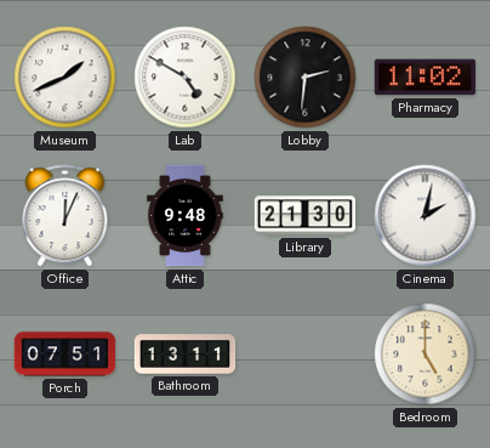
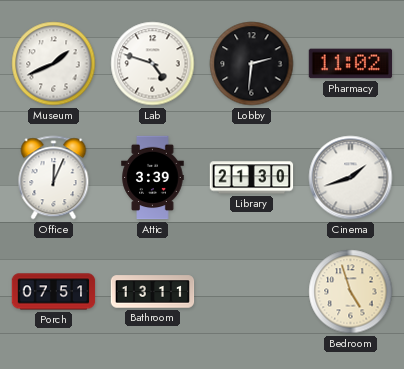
Lab: 4:50 -> 4:48 (153, 64)
Attic: 9:48 -> 3:39 (153, 178)
Cinema: 2:02 -> 1:42 (351, 178)
Bedroom: 5:00 -> 4:57 (351, 292)
